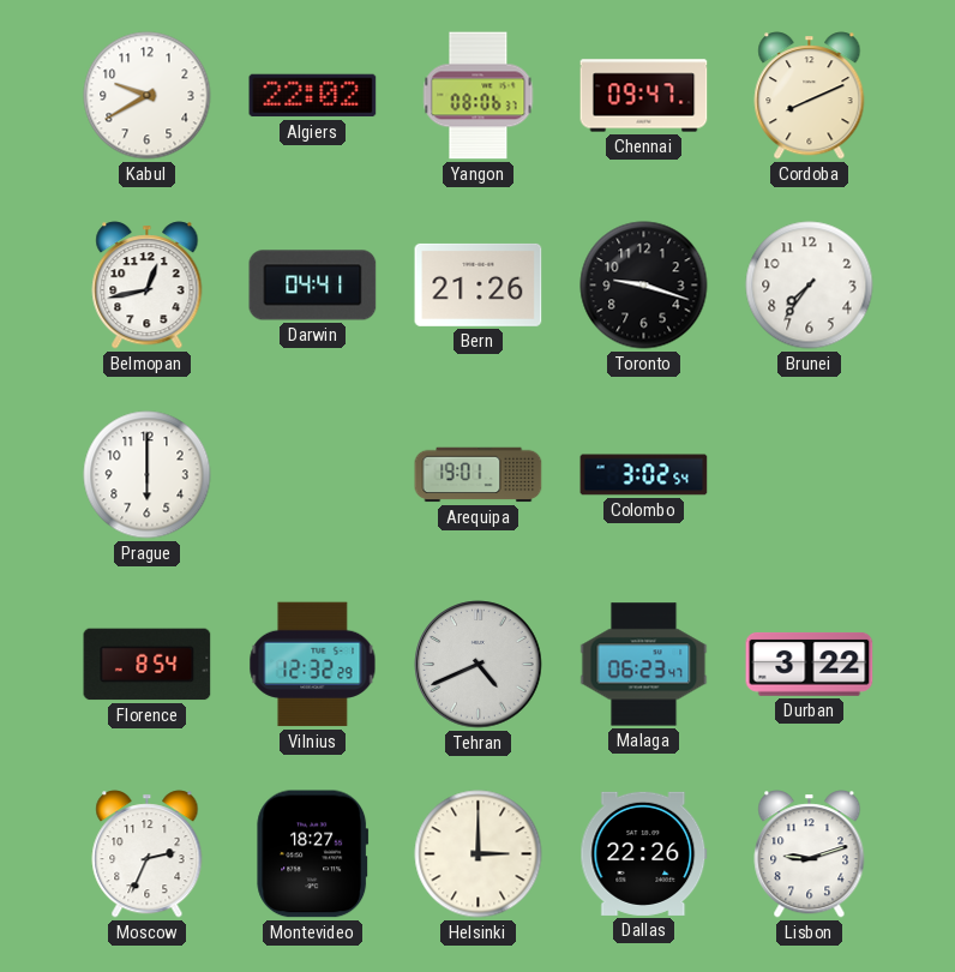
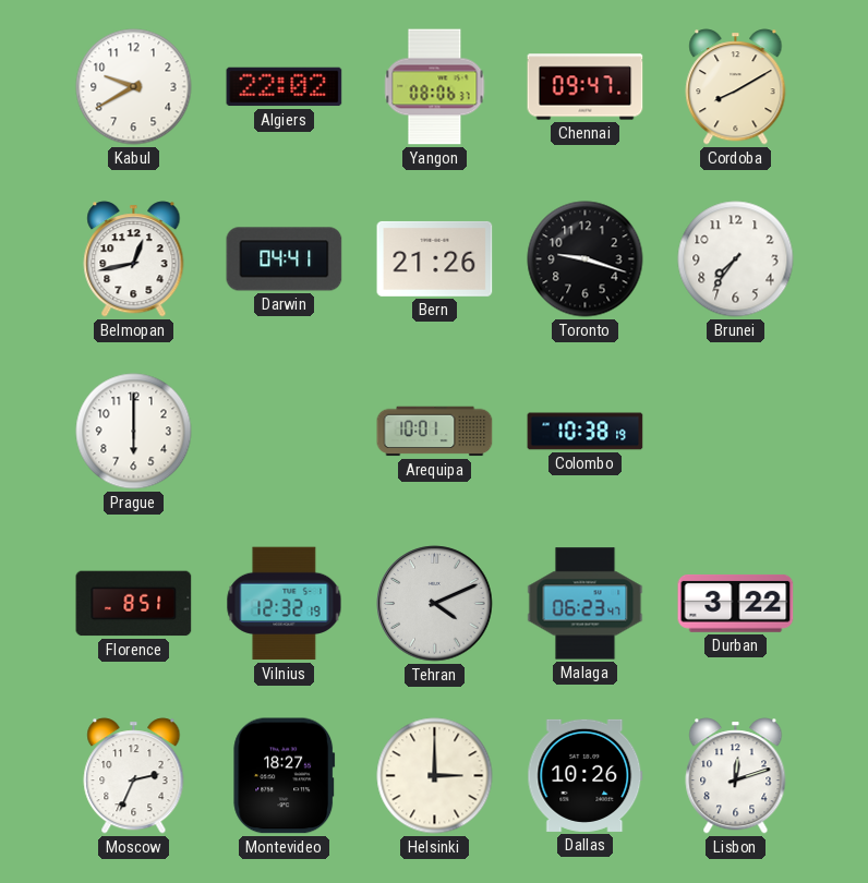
Cordoba: 8:11 -> 8:10 (736, 87)
Arequipa: 19:01 -> 10:01 (435, 432)
Colombo: 3:02 -> 10:38 (586, 432)
Florence: 8:54 -> 8:51 (134, 604)
Vilnius: 12:32:29 -> 12:32:19 (285, 604)
Tehran: 4:41 -> 4:11 (435, 604)
Dallas: 22:26 -> 10:26 (586, 775)
Lisbon: 9:12 -> 12:12 (736, 776)
